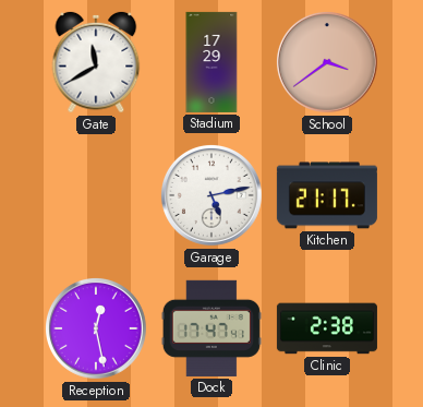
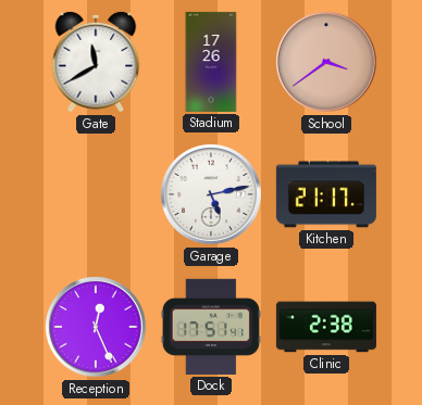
Stadium: 17:29 -> 17:26 (211, 62)
Reception: 12:28 -> 12:26 (96, 327)
Dock: 17:47 -> 17:51 (211, 327)
